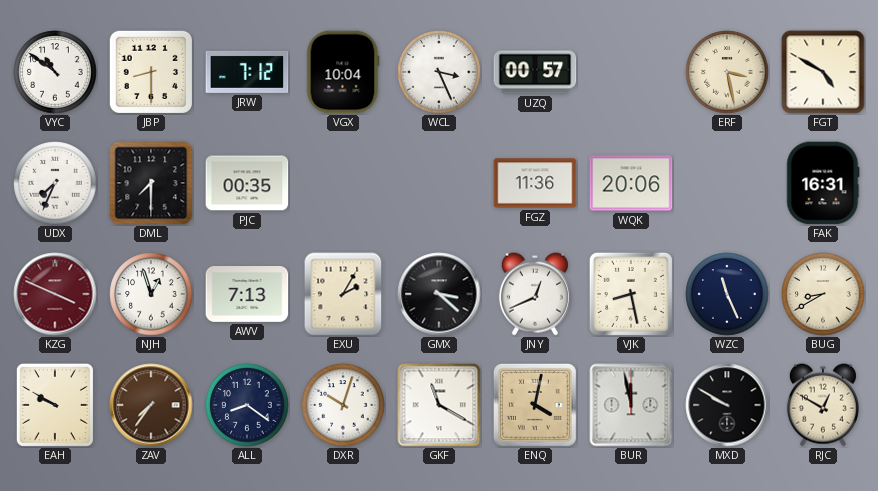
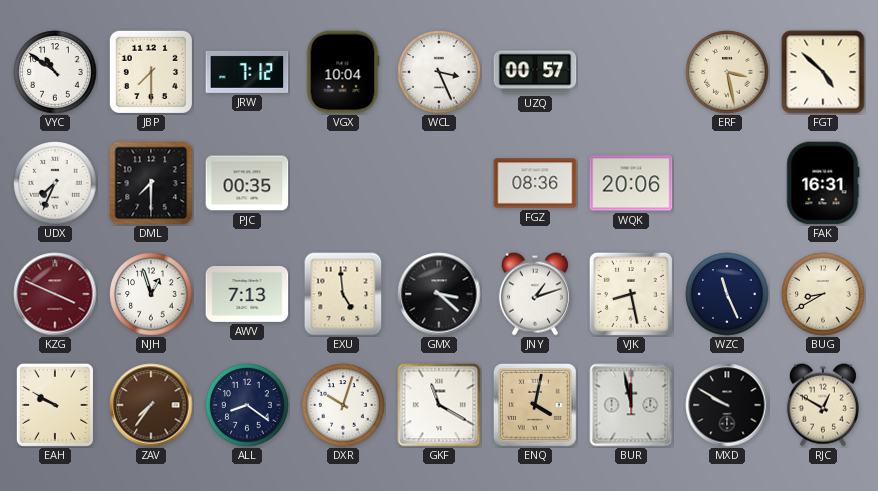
JBP: 8:30 -> 7:30 (151, 72)
FGT: 4:50 -> 4:52 (823, 72)
FGZ: 11:36 -> 08:36 (535, 183)
EXU: 2:05 -> 4:59 (343, 294)
JNY: 12:41 -> 1:12 (535, 294)
